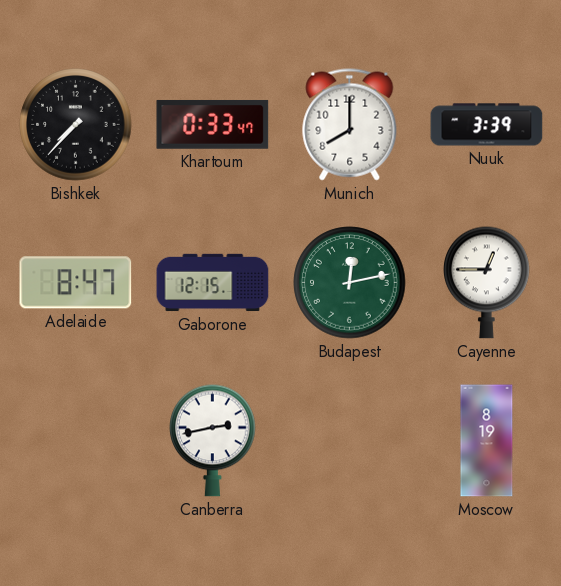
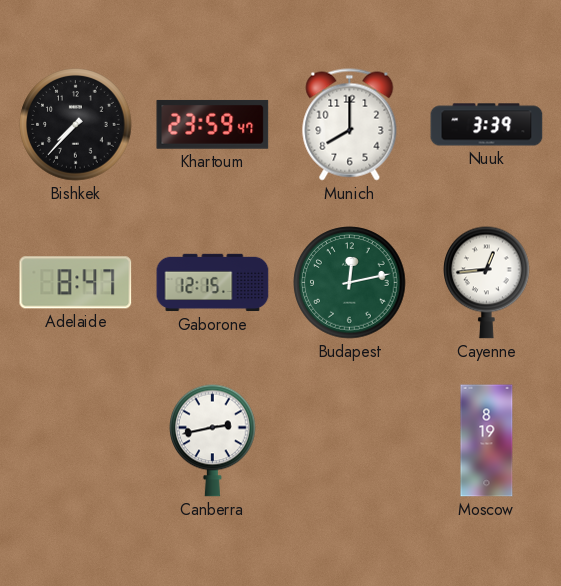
Khartoum: 0:33 -> 23:59 (213, 124)
Cayenne: 12:45 -> 12:44 (487, 282)
